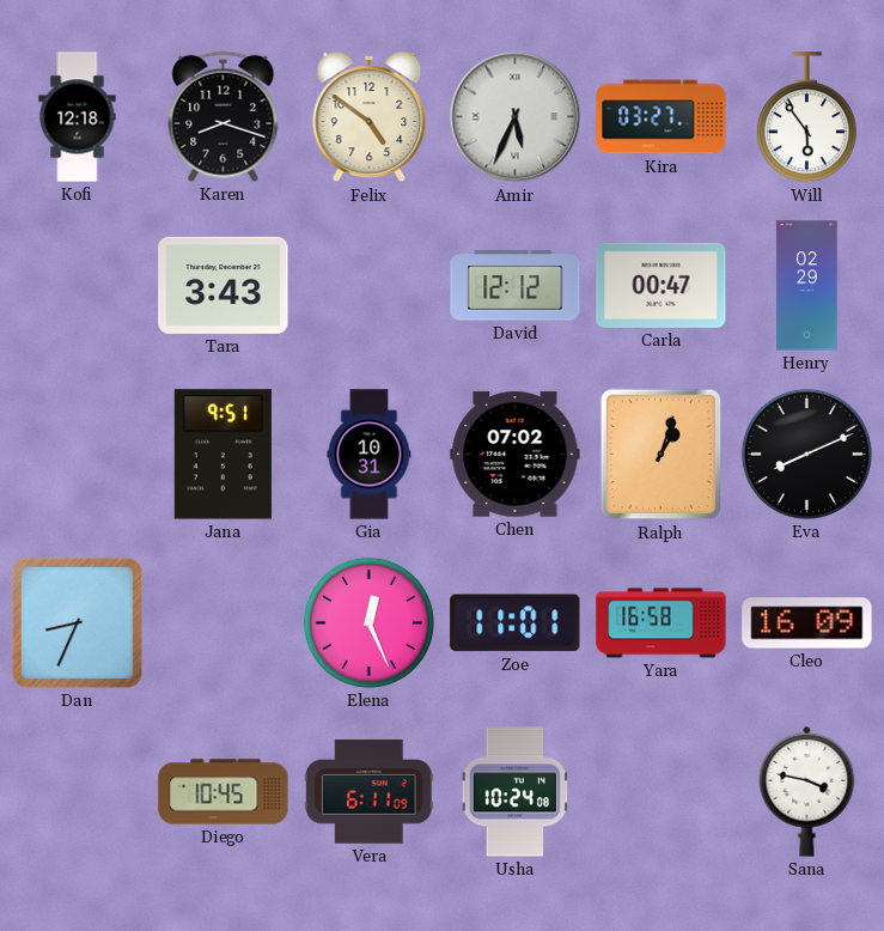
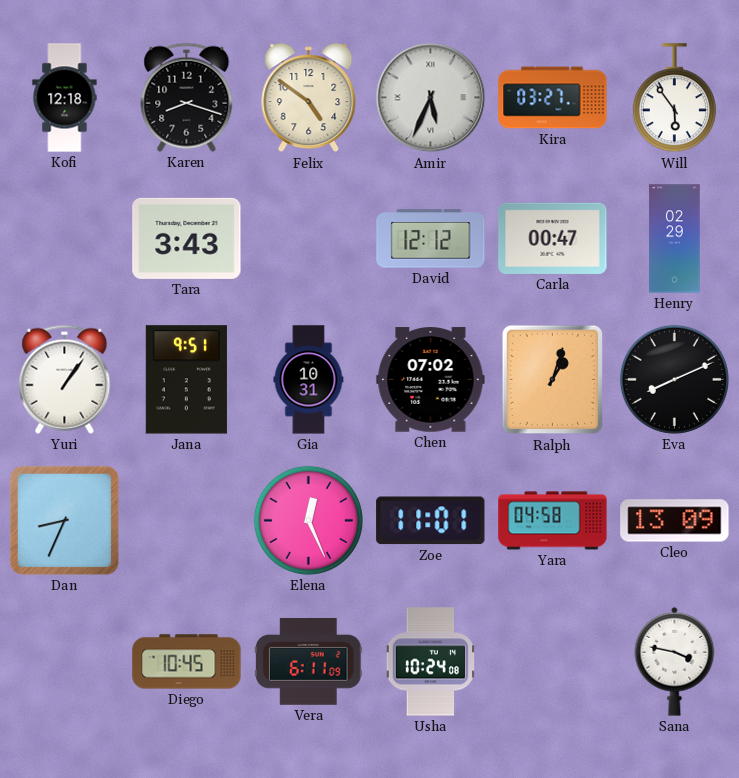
Yuri: none -> 1:06 (65, 379)
Yara: 16:58 -> 04:58 (553, 521)
Cleo: 16:09 -> 13:09 (675, 521)
